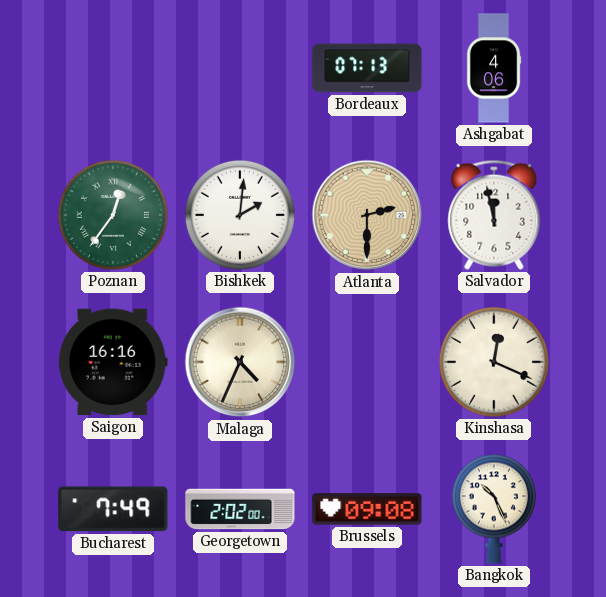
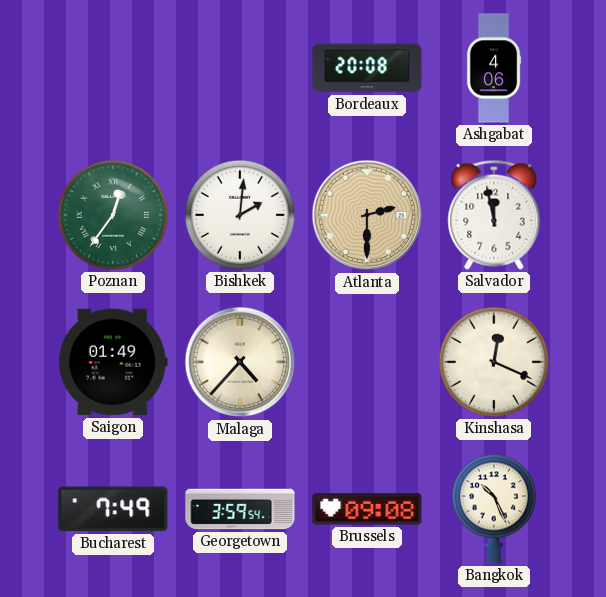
Bordeaux: 07:13 -> 20:08 (367, 68)
Saigon: 16:16 -> 01:49 (113, 362)
Malaga: 4:34 -> 4:37 (240, 362)
Georgetown: 2:02 -> 3:59 (240, 509)
